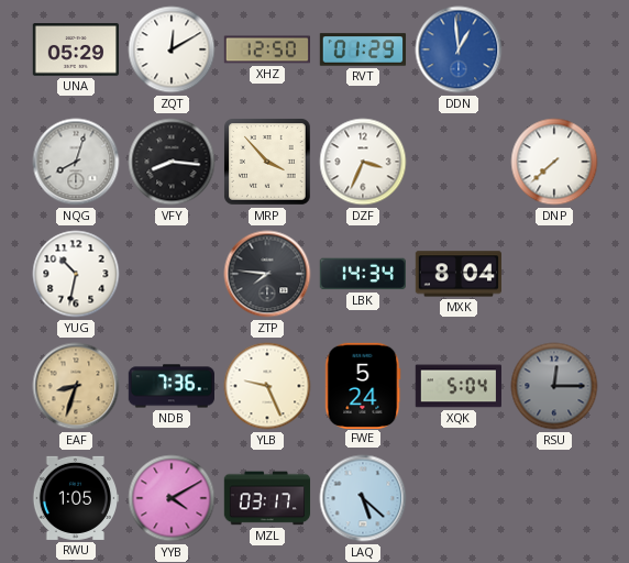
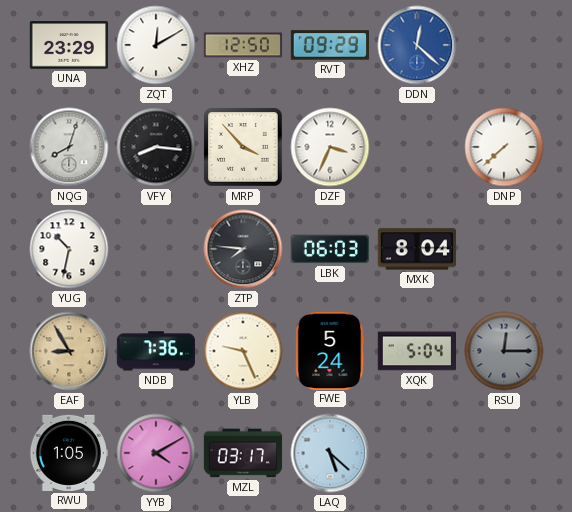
UNA: 05:29 -> 23:29 (68, 45)
RVT: 01:29 -> 09:29 (330, 45)
DDN: 12:59 -> 12:22 (417, 45)
LBK: 14:34 -> 06:03 (329, 249)
EAF: 8:33 -> 8:55 (69, 351)
